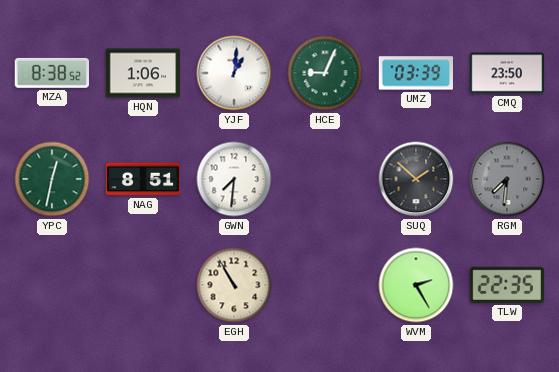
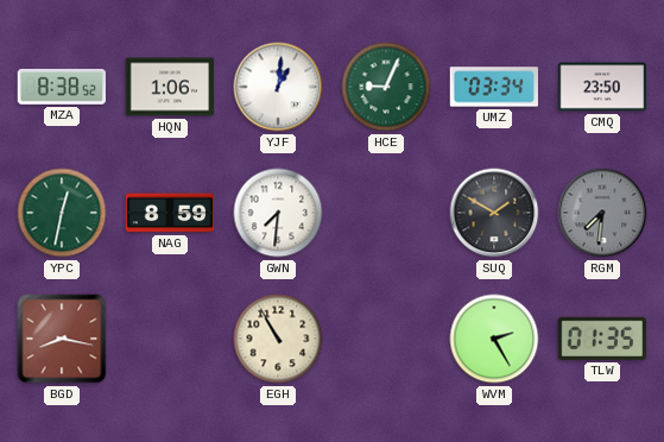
UMZ: 03:39 -> 03:34 (494, 87)
NAG: 8:51 -> 8:59 (170, 213)
SUQ: 1:52 -> 1:50 (494, 213)
BGD: none -> 8:17 (62, 339)
TLW: 22:35 -> 01:35 (601, 339)
